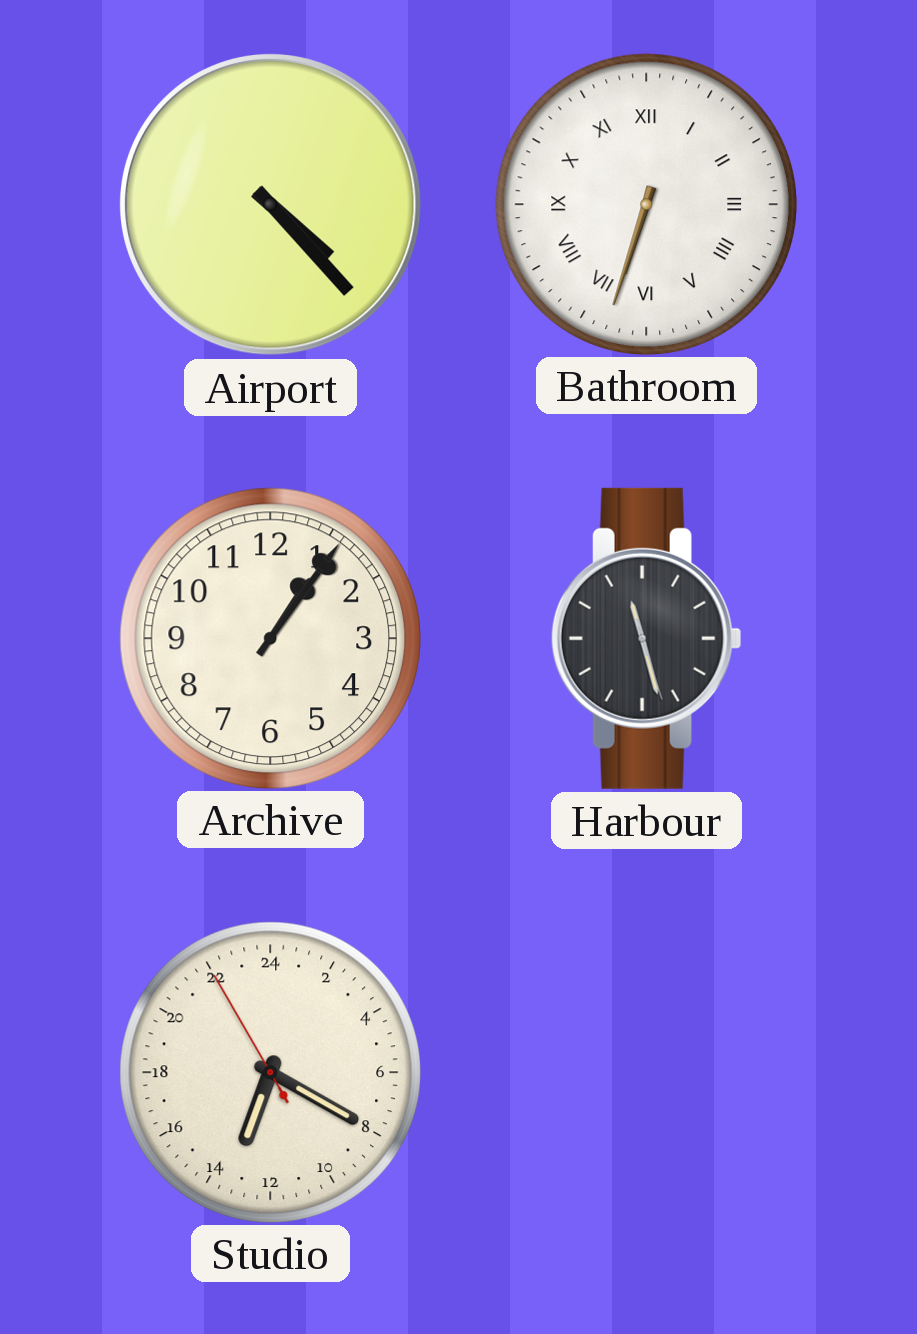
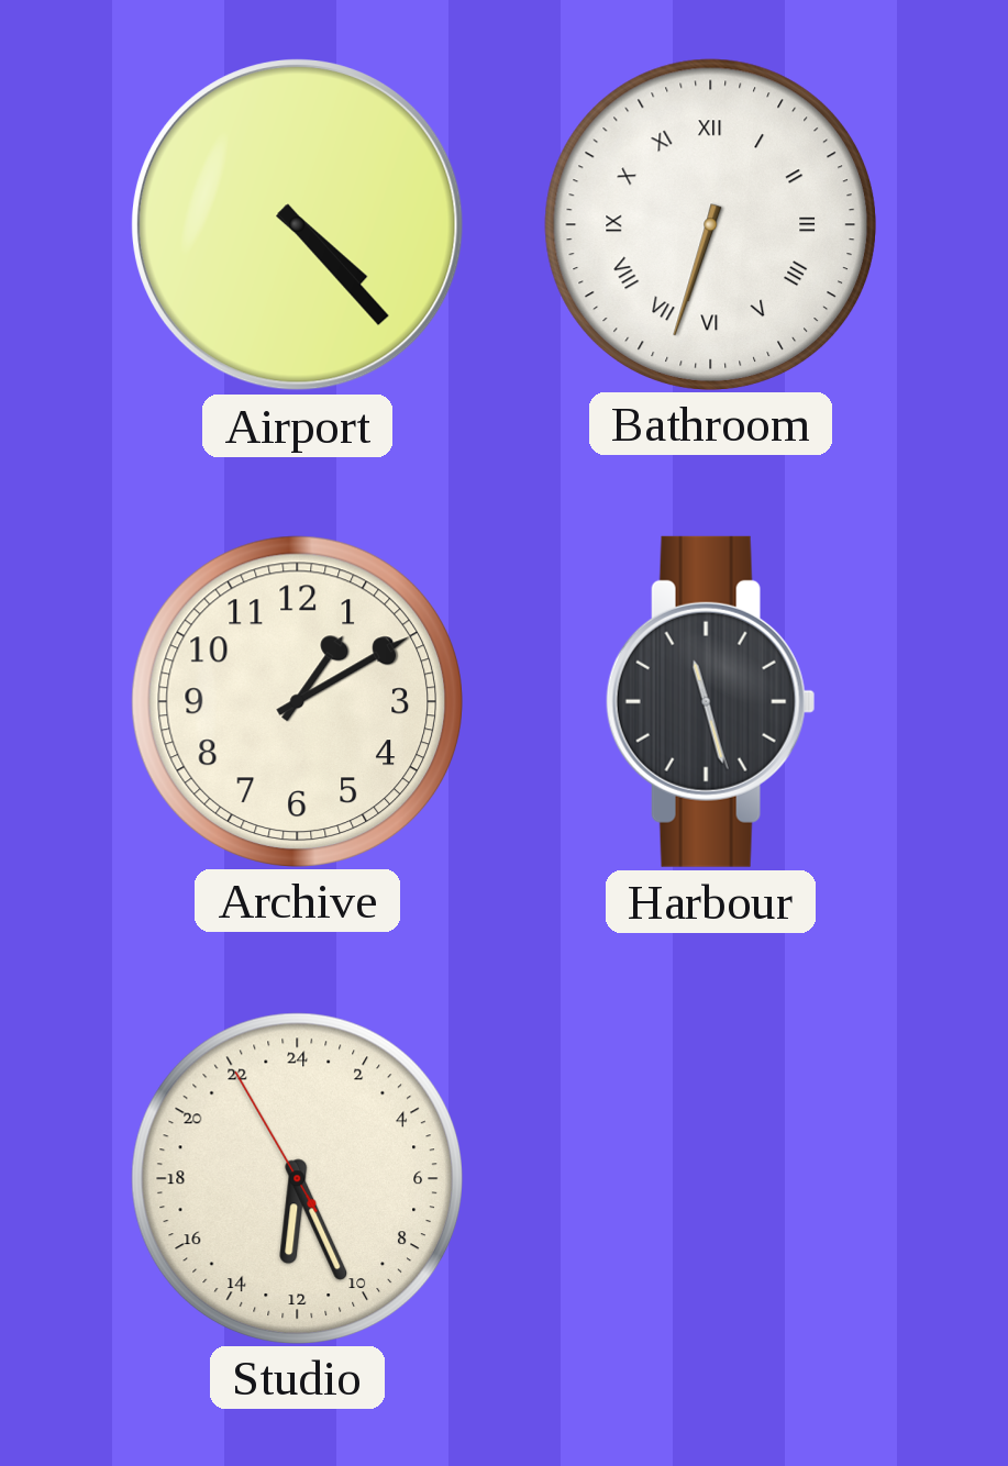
Archive: 1:06 -> 1:10 (297, 701)
Studio: 13:19 -> 12:25 (297, 1178)
